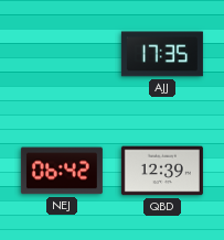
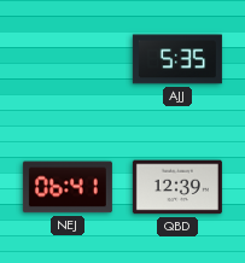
AJJ: 17:35 -> 5:35 (177, 59)
NEJ: 06:42 -> 06:41 (68, 187)
